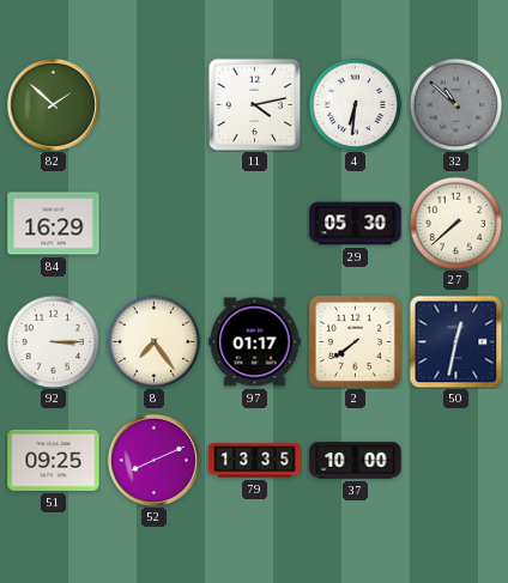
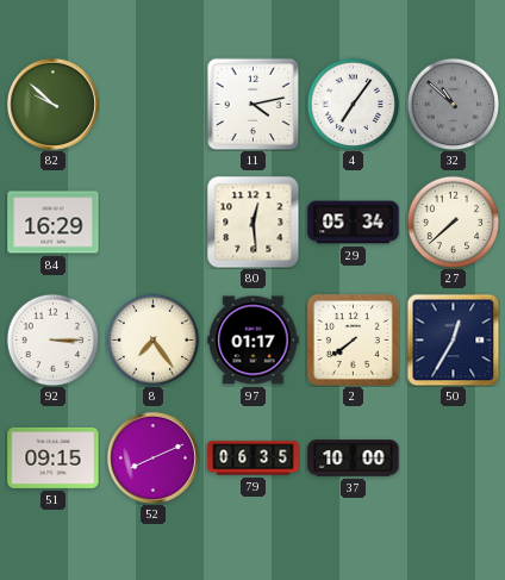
82: 1:52 -> 9:52 (52, 104)
4: 6:31 -> 7:06 (353, 104)
80: none -> 12:29 (253, 222)
29: 05:30 -> 05:34 (354, 223)
50: 12:32 -> 12:35 (453, 339)
51: 09:25 -> 09:15 (54, 457)
79: 13:35 -> 06:35 (254, 459)
